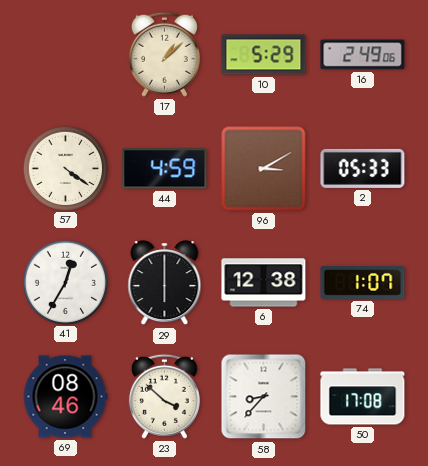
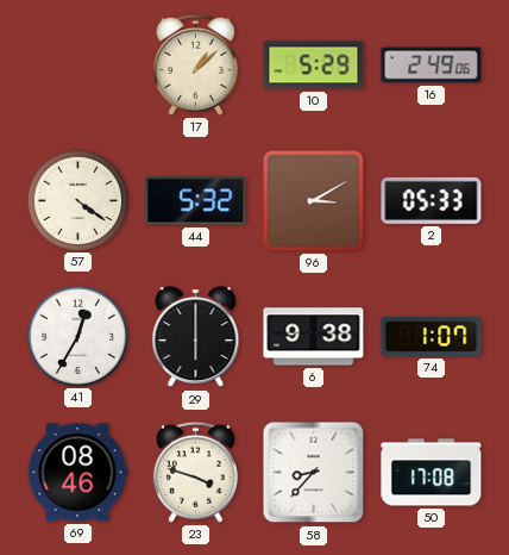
44: 4:59 -> 5:32 (196, 201)
6: 12:38 -> 9:38 (314, 337)
23: 3:52 -> 3:48 (195, 472)
